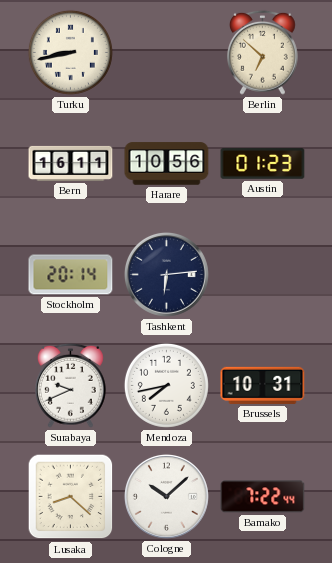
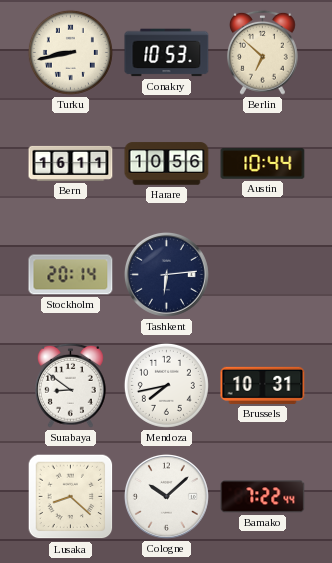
Conakry: none -> 10:53 (167, 53)
Austin: 01:23 -> 10:44 (263, 164)
Surabaya: 9:41 -> 8:51 (71, 385)
